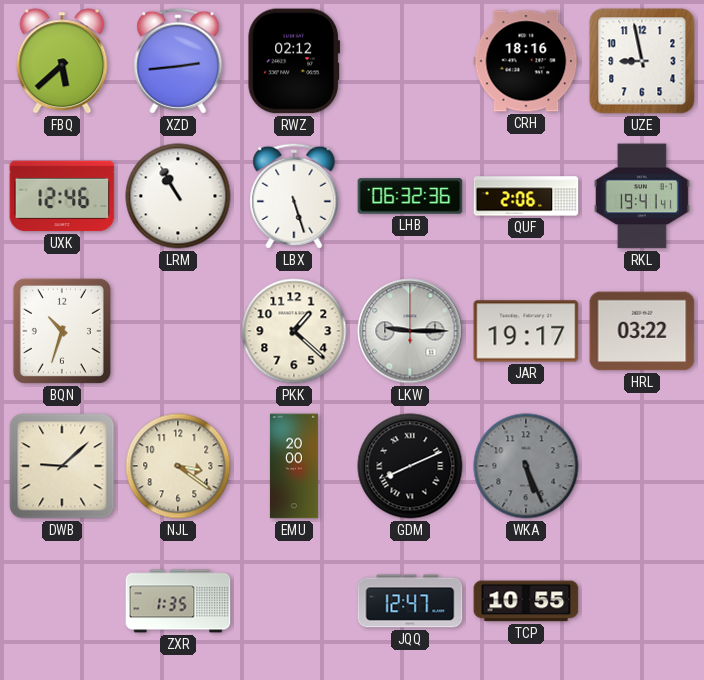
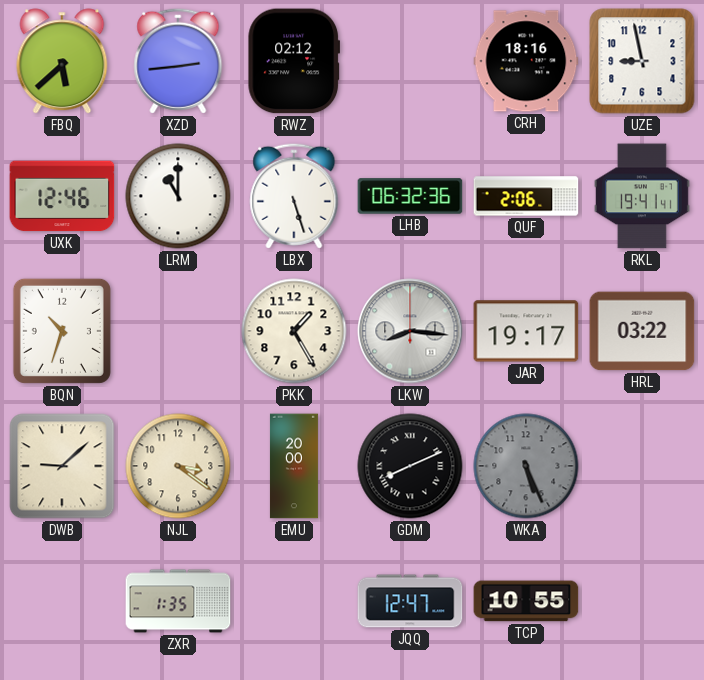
LRM: 10:55 -> 11:00 (178, 196)
PKK: 1:22 -> 1:25 (294, 331)
LKW: 9:15 -> 8:16 (410, 331)
